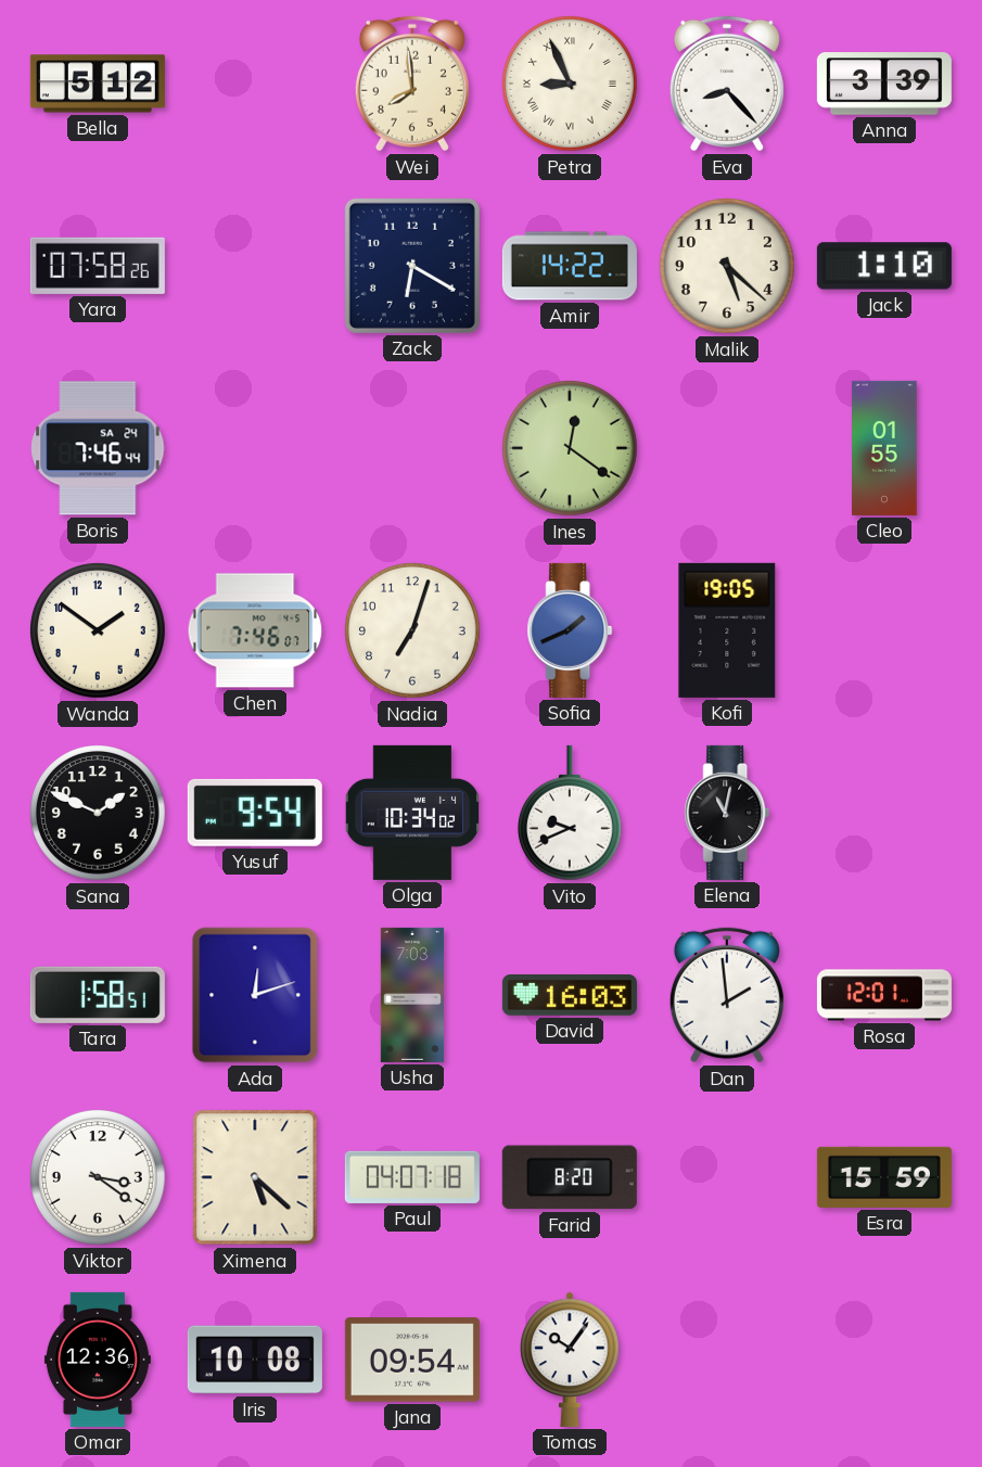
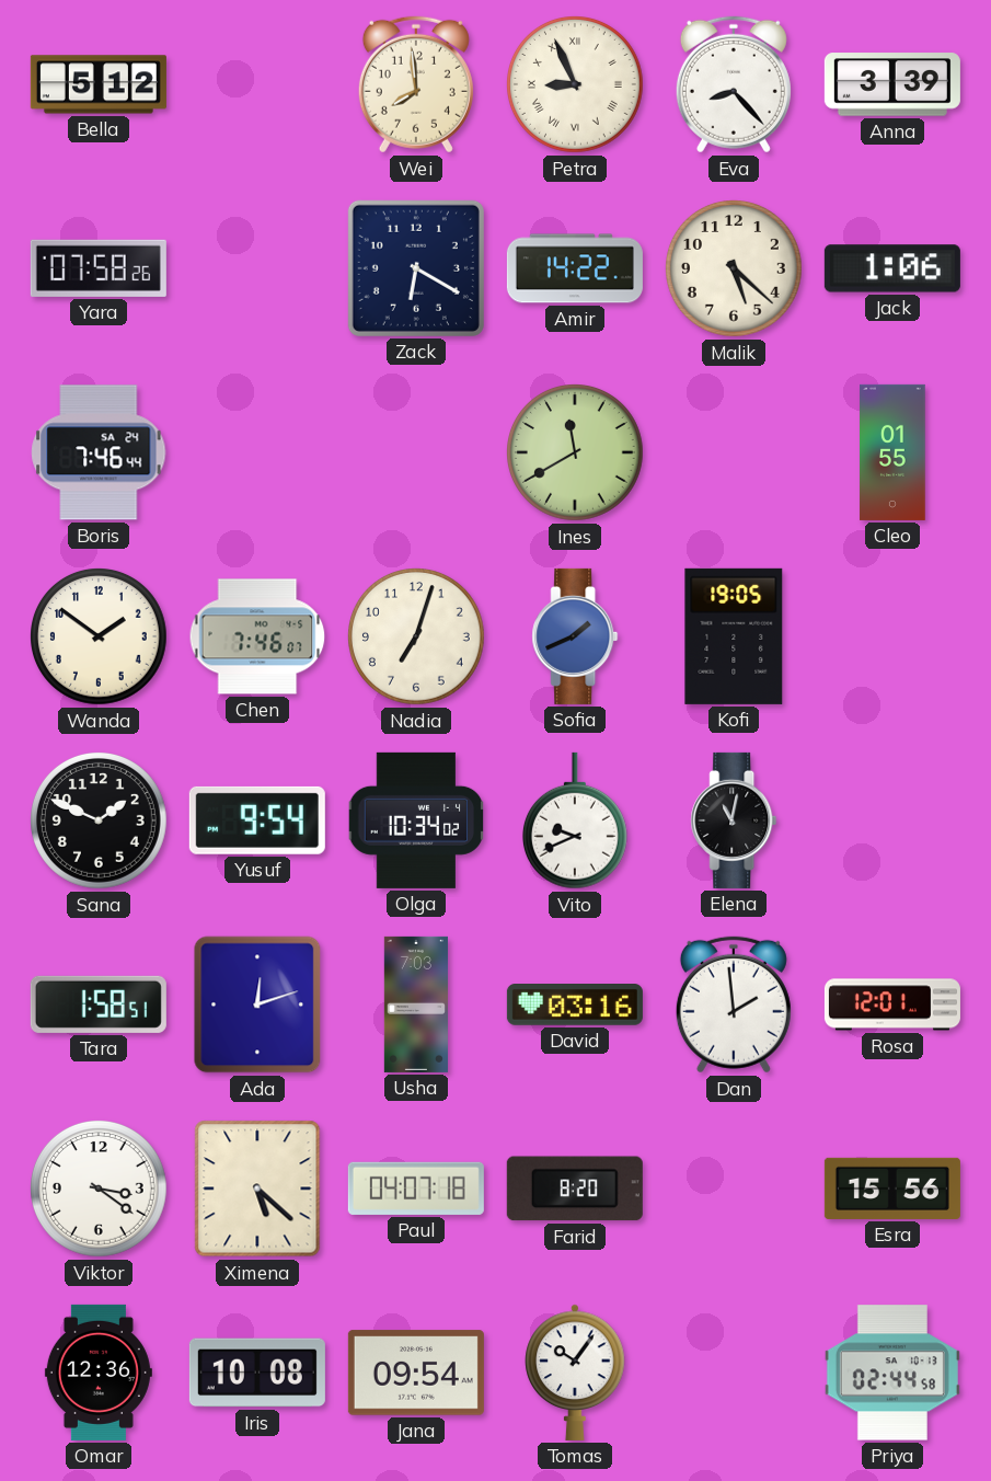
Jack: 1:10 -> 1:06 (892, 268)
Ines: 12:21 -> 11:40 (576, 454)
David: 16:03 -> 03:16 (575, 1006)
Esra: 15:59 -> 15:56 (892, 1189)
Priya: none -> 02:44 (892, 1373)
